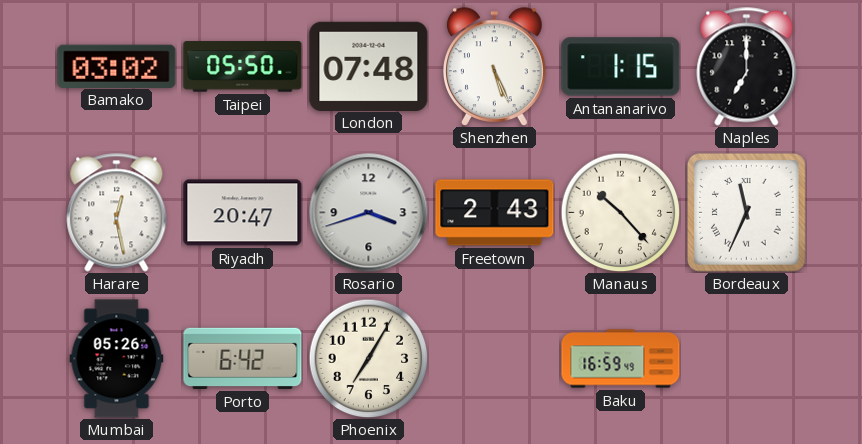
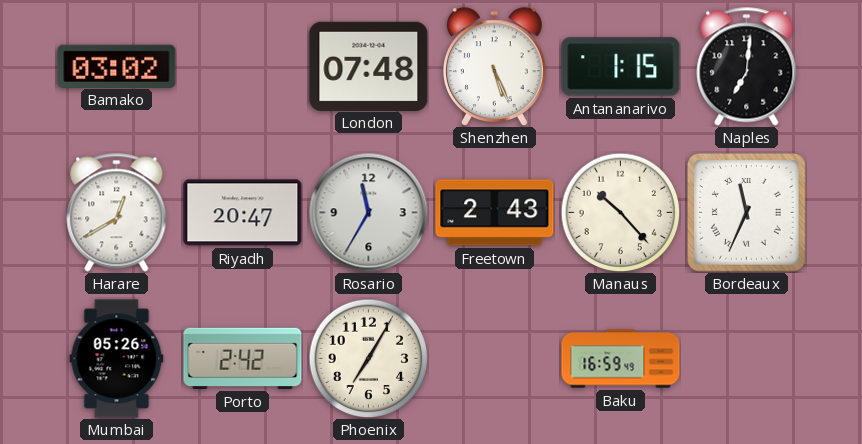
Taipei: 05:50 -> none (243, 67)
Naples: 7:00 -> 7:01 (747, 67)
Harare: 12:28 -> 12:40 (117, 213)
Rosario: 3:42 -> 11:35 (369, 213)
Porto: 6:42 -> 2:42 (243, 358)
